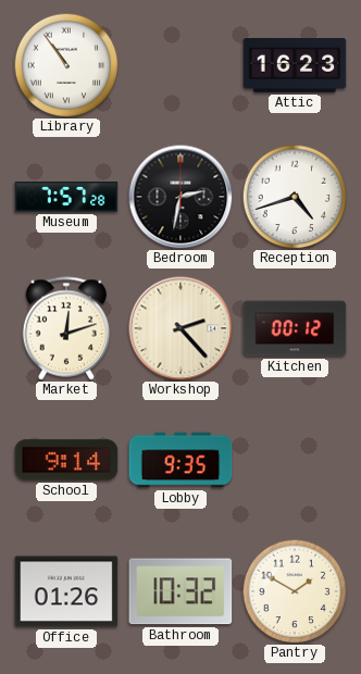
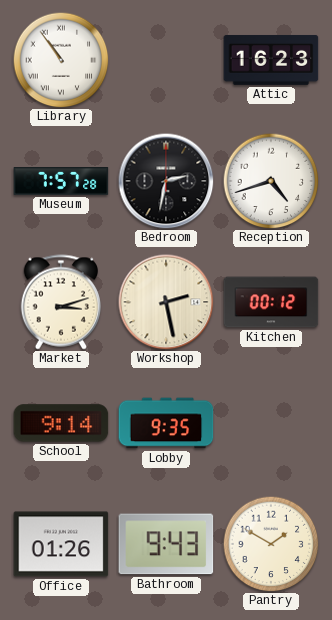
Market: 12:12 -> 3:12 (60, 302)
Workshop: 2:23 -> 2:28 (166, 302)
Bathroom: 10:32 -> 9:43 (166, 544)
